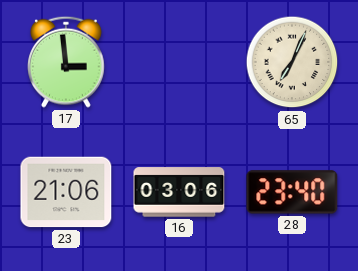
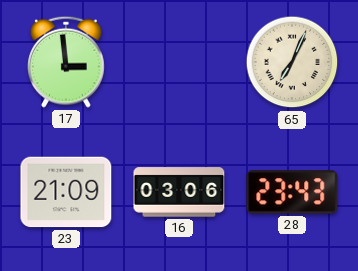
23: 21:06 -> 21:09 (66, 192)
28: 23:40 -> 23:43 (292, 192)
